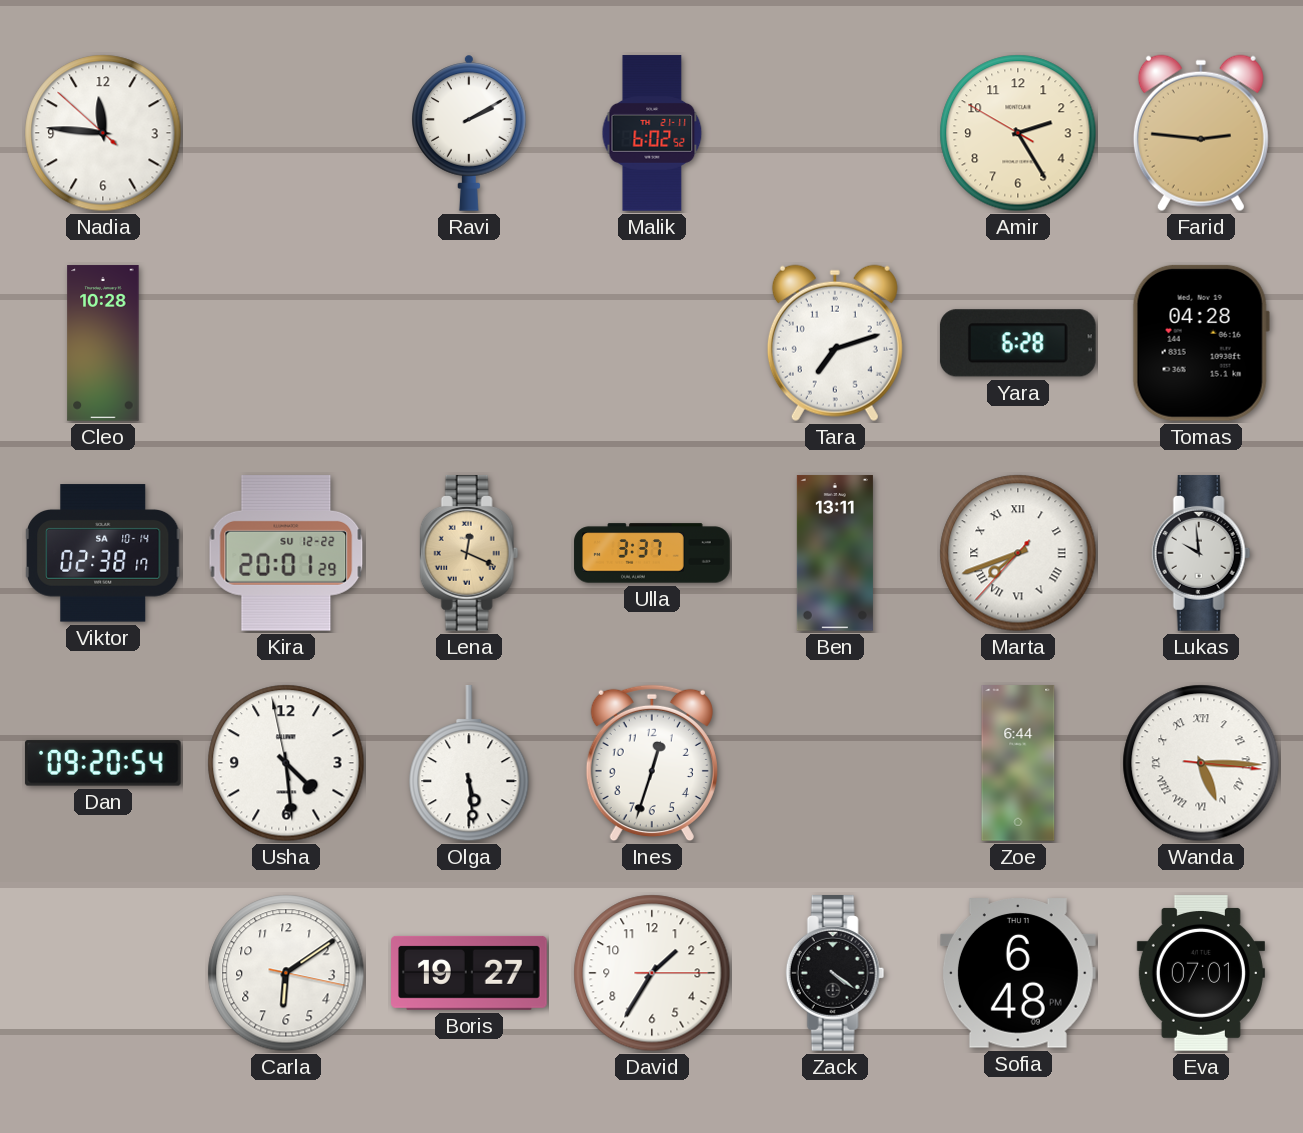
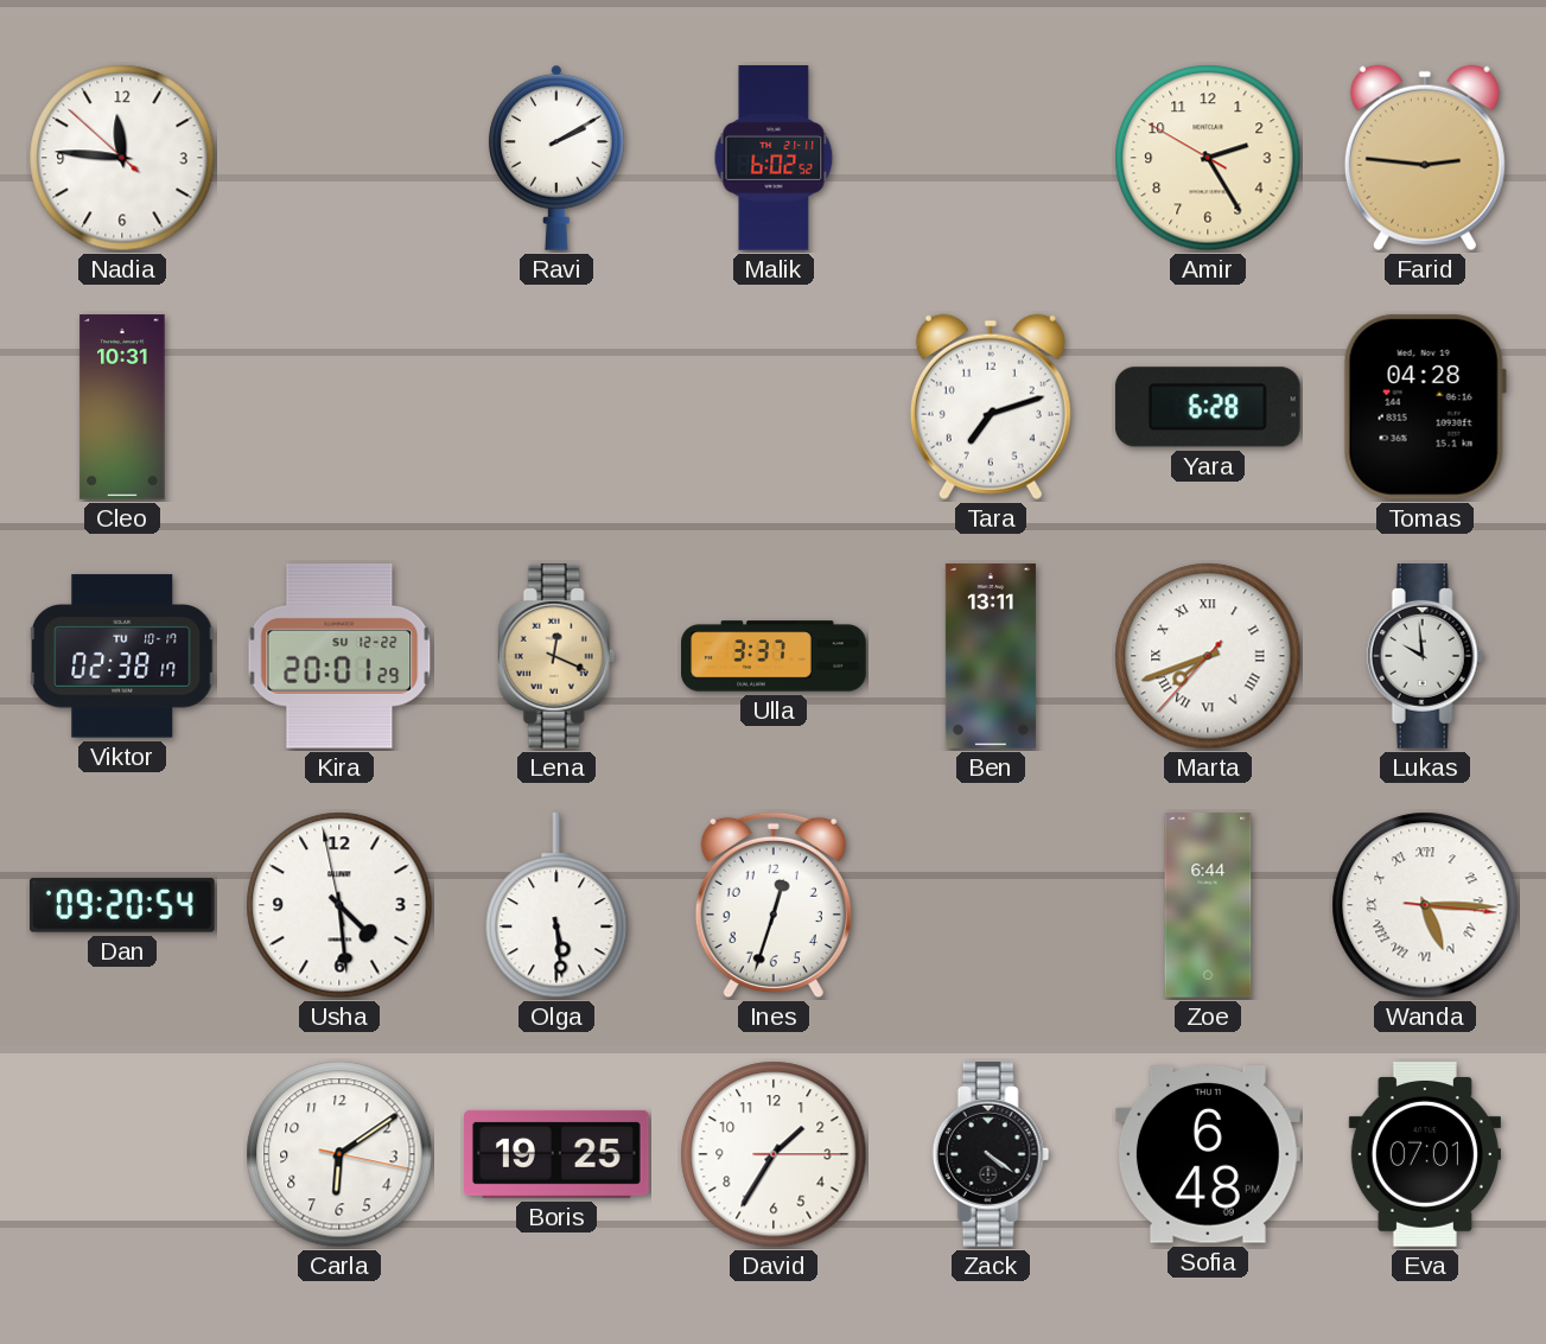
Cleo: 10:28 -> 10:31 (122, 407)
Viktor date: SA 10-14 -> TU 10-17 (123, 656)
Boris: 19:27 -> 19:25 (558, 1154)
